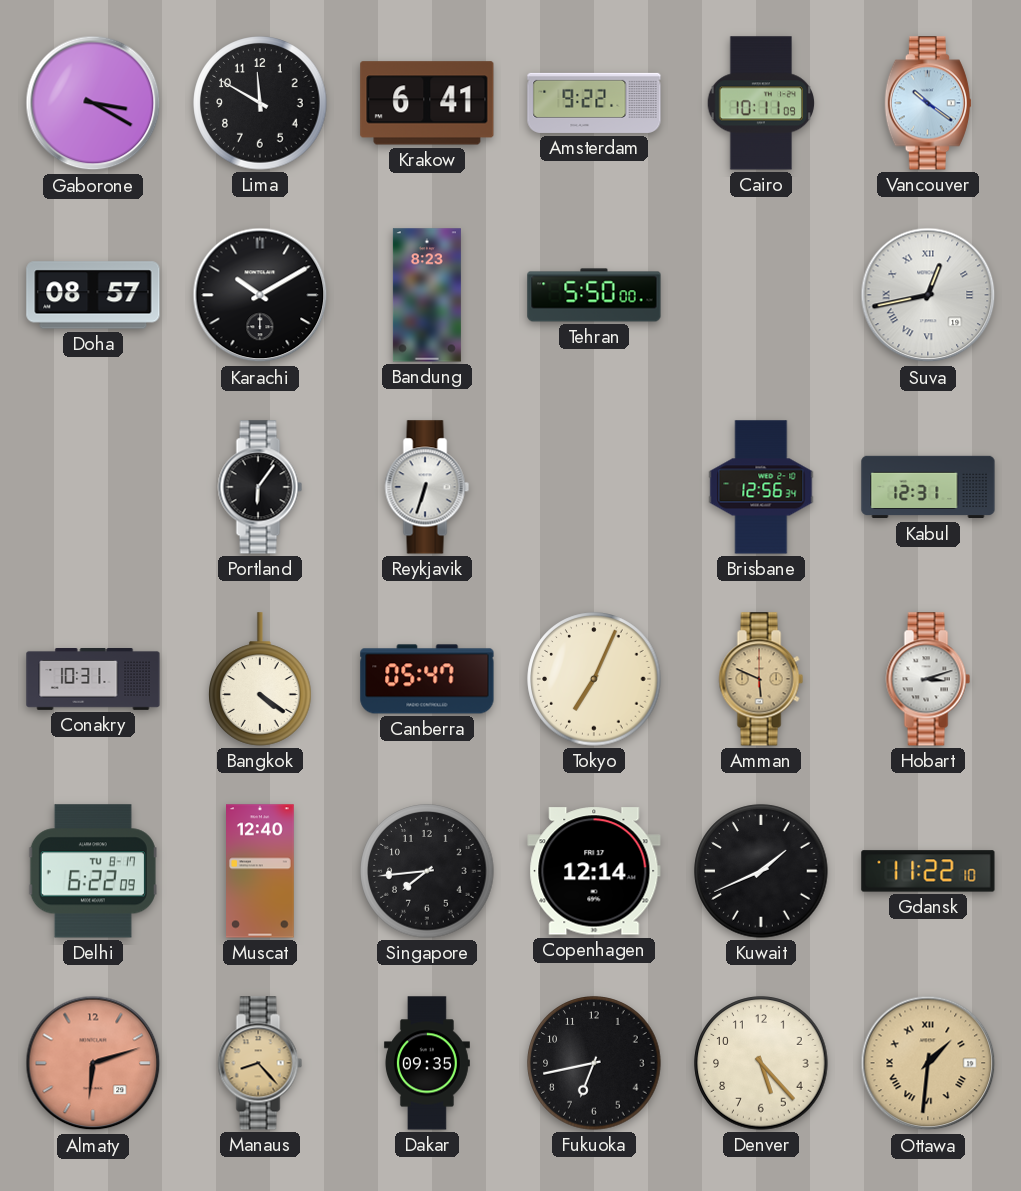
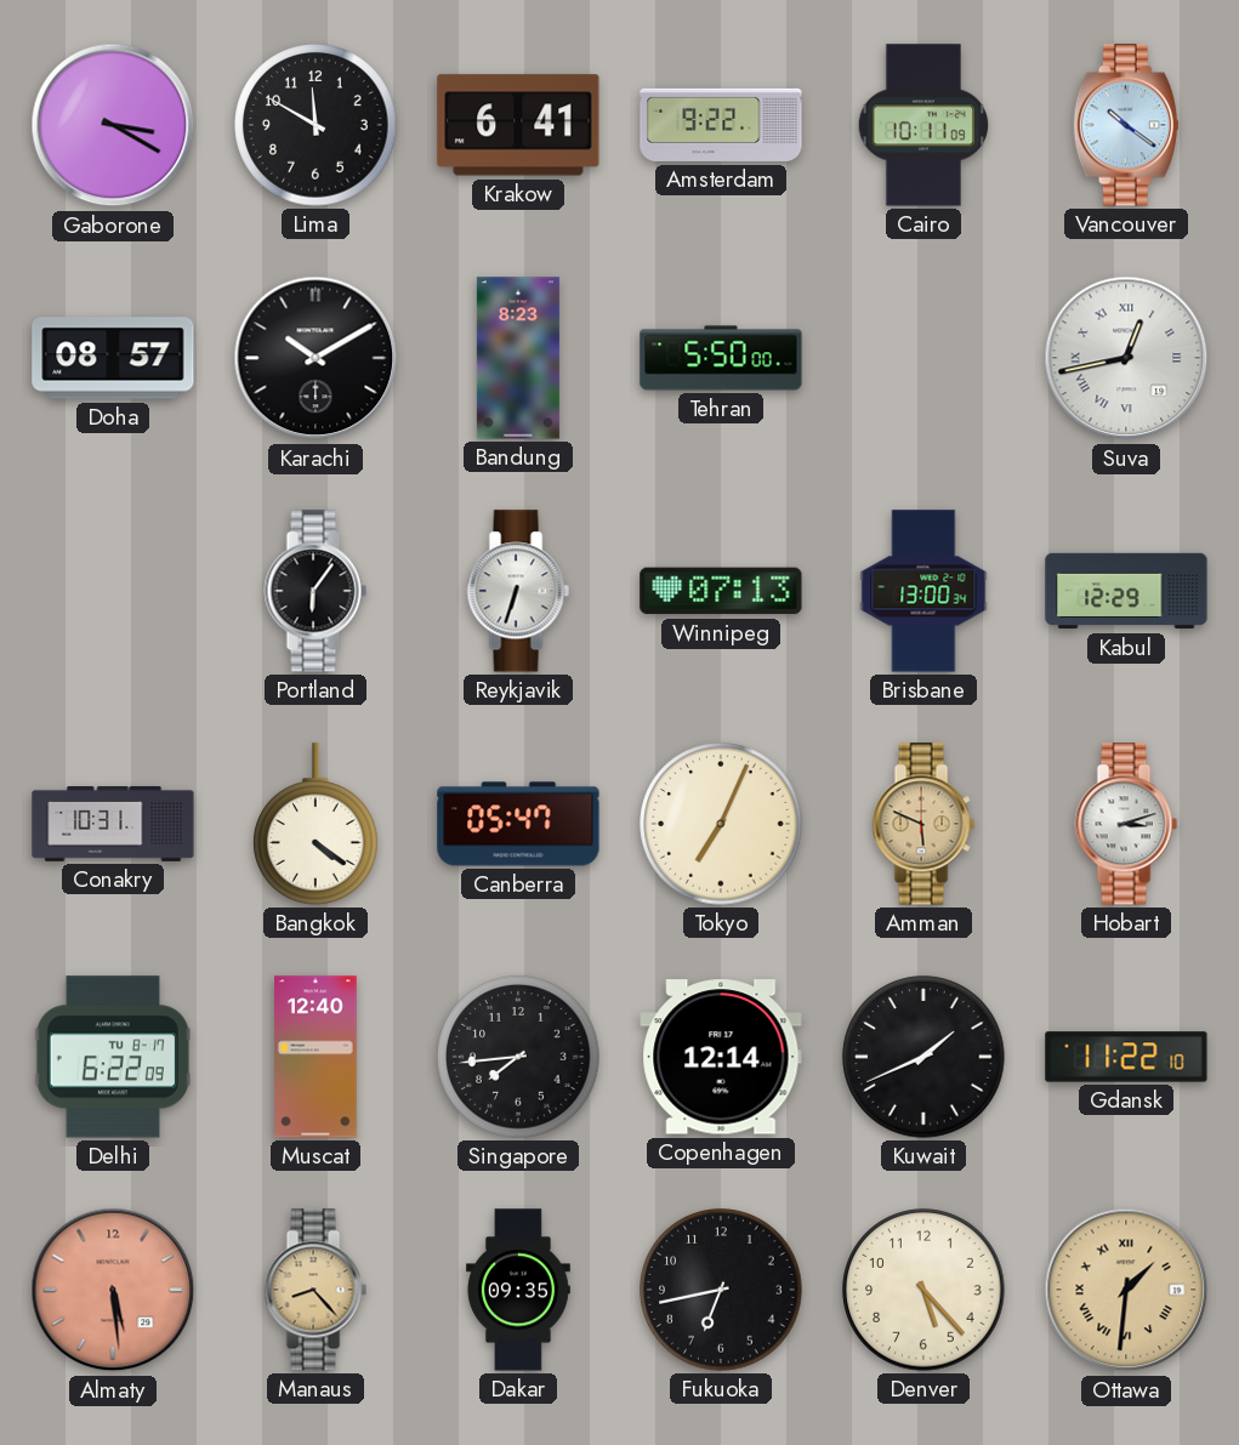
Winnipeg: none -> 07:13 (721, 591)
Brisbane: 12:56 -> 13:00 (923, 591)
Kabul: 12:31 -> 12:29 (1126, 591)
Almaty: 6:12 -> 5:29 (113, 1290)
